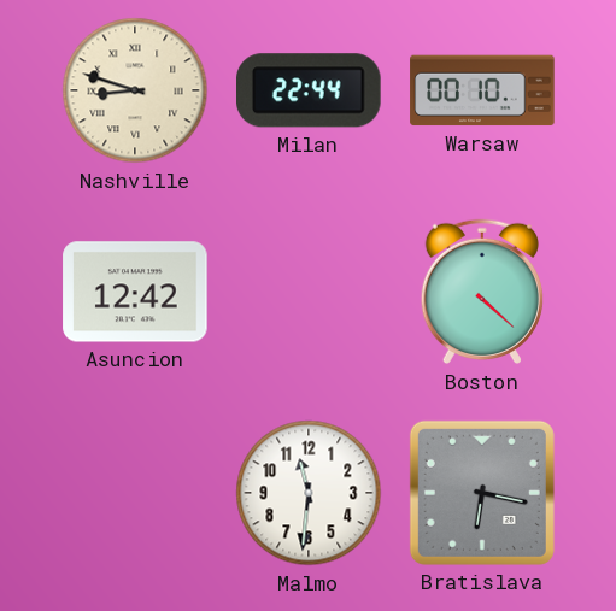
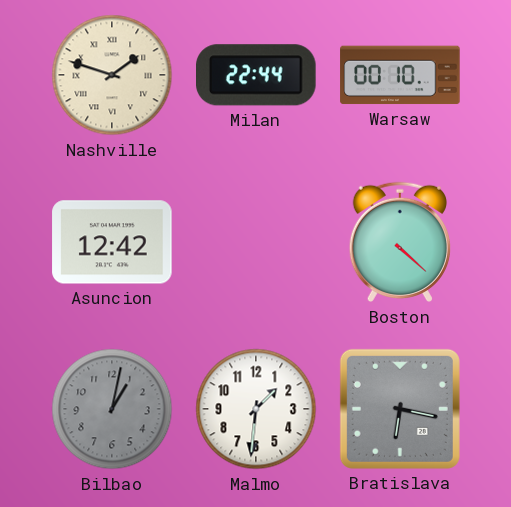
Nashville: 8:48 -> 1:48 (112, 75)
Bilbao: none -> 1:02 (112, 409)
Malmo: 11:31 -> 1:31 (256, 409)
